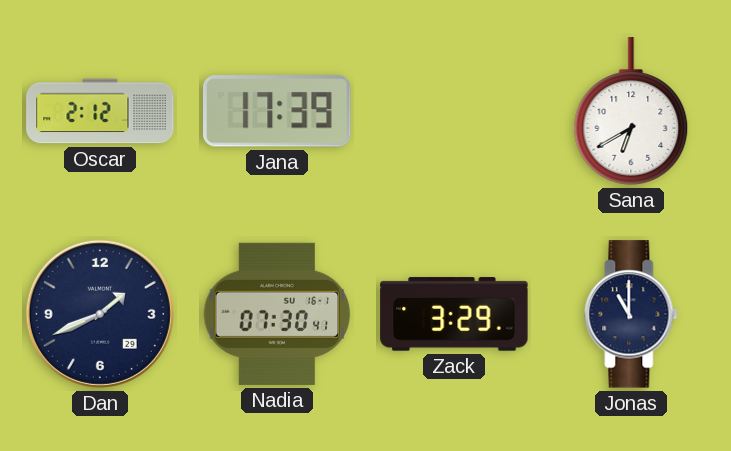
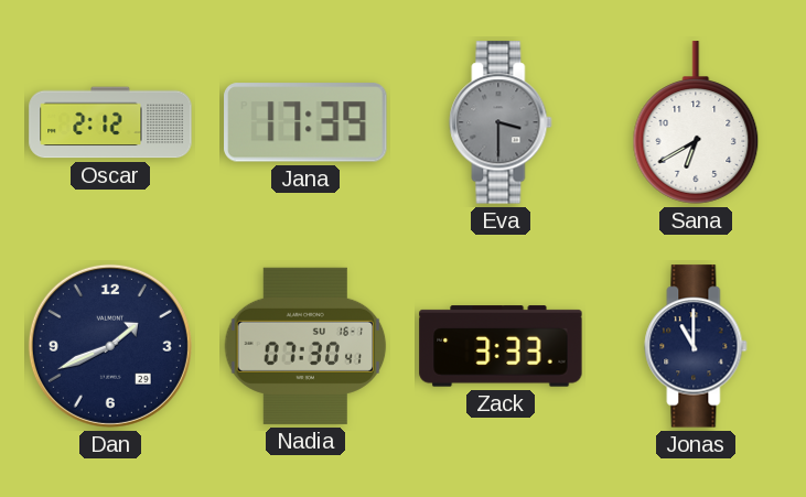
Eva: none -> 3:30 (501, 122)
Zack: 3:29 -> 3:33 (501, 346)
